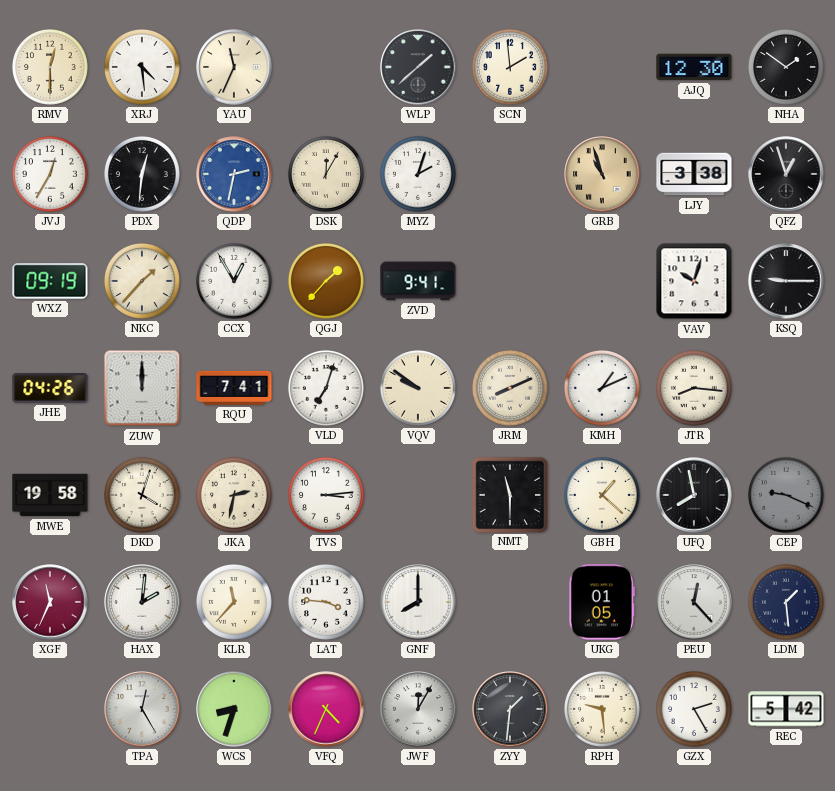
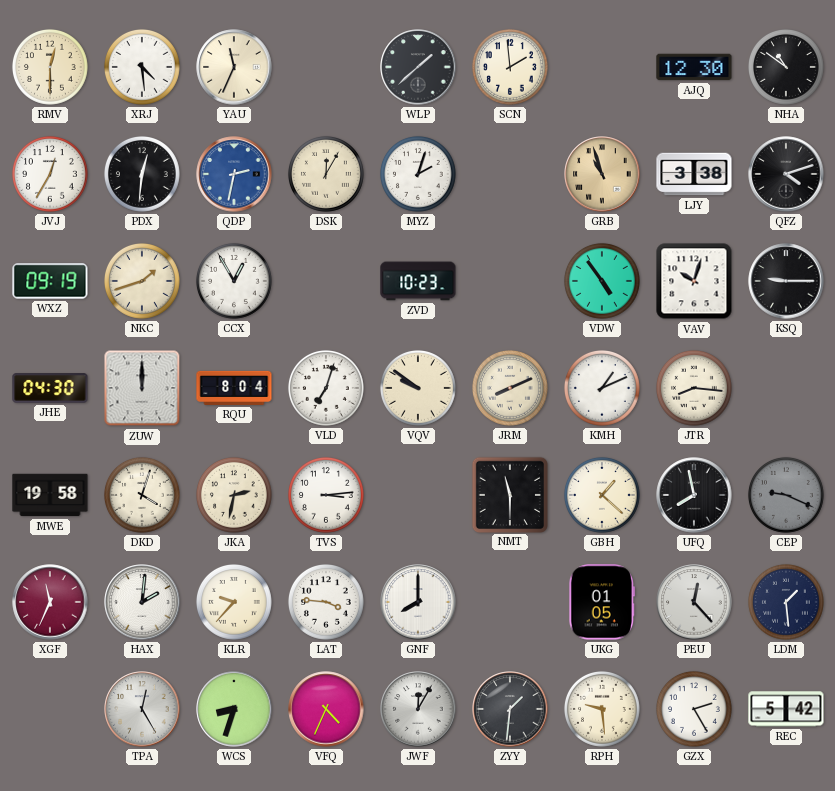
NHA: 1:51 -> 10:51 (786, 67)
QFZ: 12:57 -> 4:12 (786, 174)
NKC: 1:37 -> 1:42 (142, 281)
QGJ: 1:37 -> none (326, 281)
ZVD: 9:41 -> 10:23 (418, 281)
VDW: none -> 4:54 (602, 281)
JHE: 04:26 -> 04:30 (50, 388)
RQU: 7:41 -> 8:04 (234, 388)
KLR: 11:37 -> 9:37 (234, 602)
